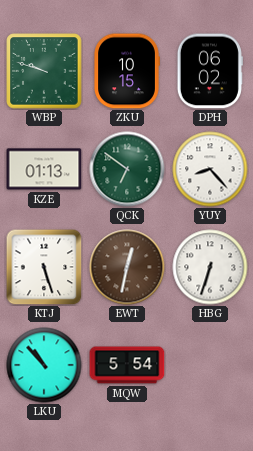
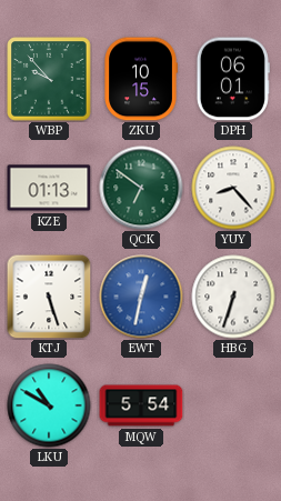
WBP: 9:48 -> 9:53 (49, 79)
DPH: 06:02 -> 06:01 (233, 79)
EWT dial: brown -> blue (141, 297)
LKU: 10:53 -> 10:50 (49, 405)
